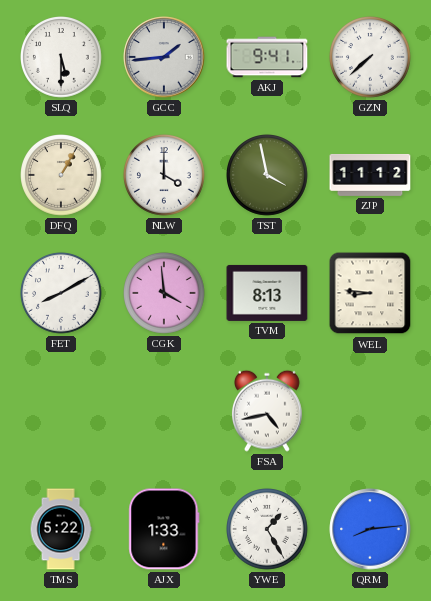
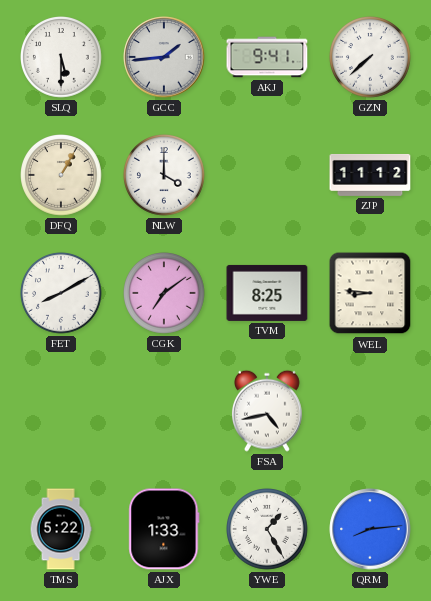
TST: 3:58 -> none (268, 176)
CGK: 3:59 -> 7:09 (165, 294)
TVM: 8:13 -> 8:25 (267, 293)
